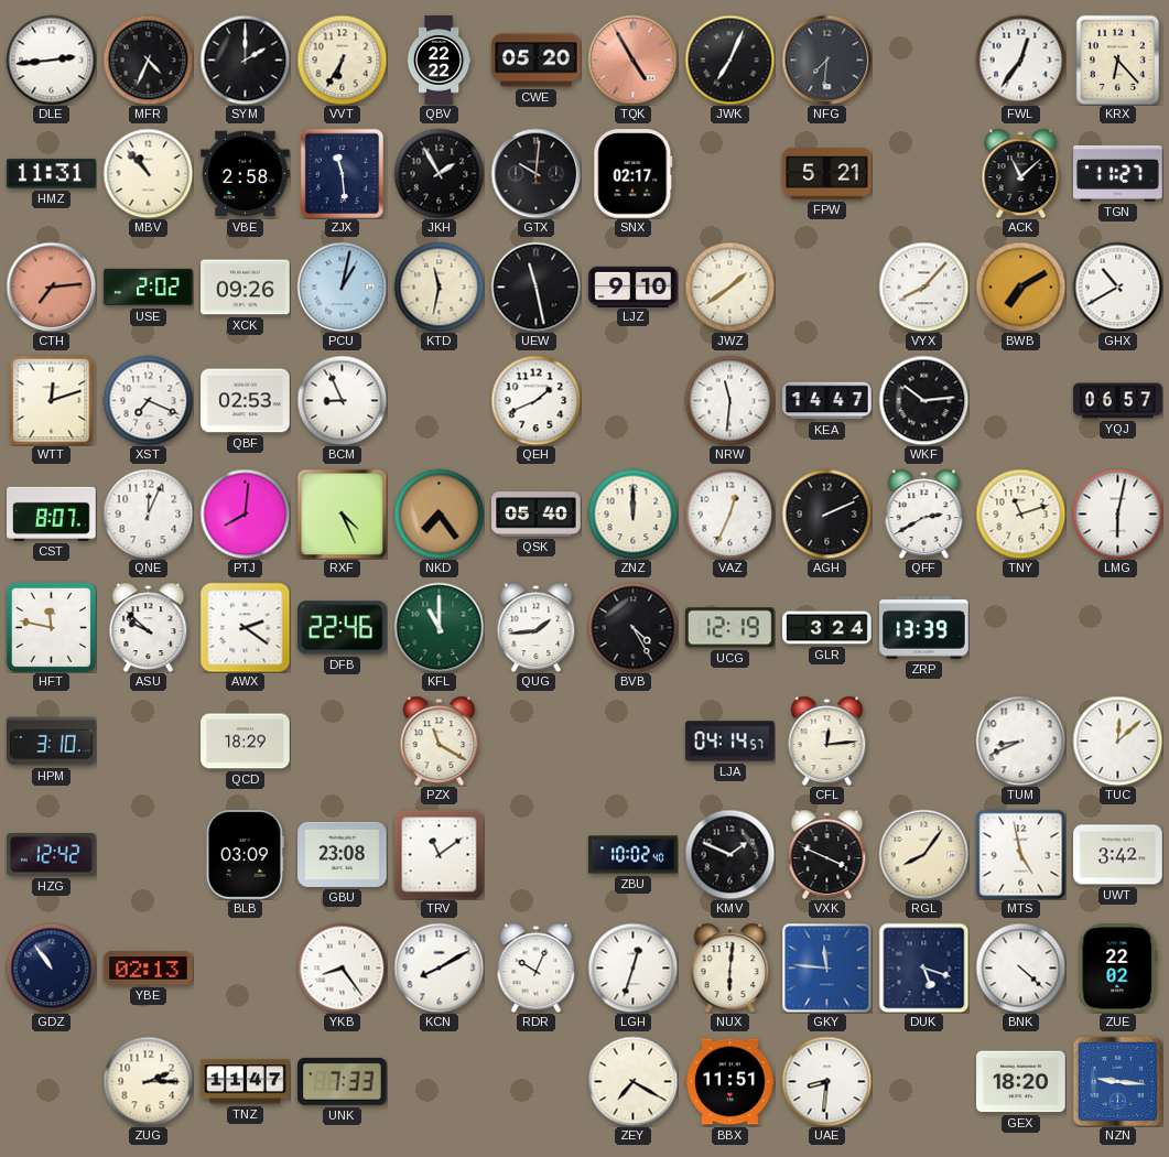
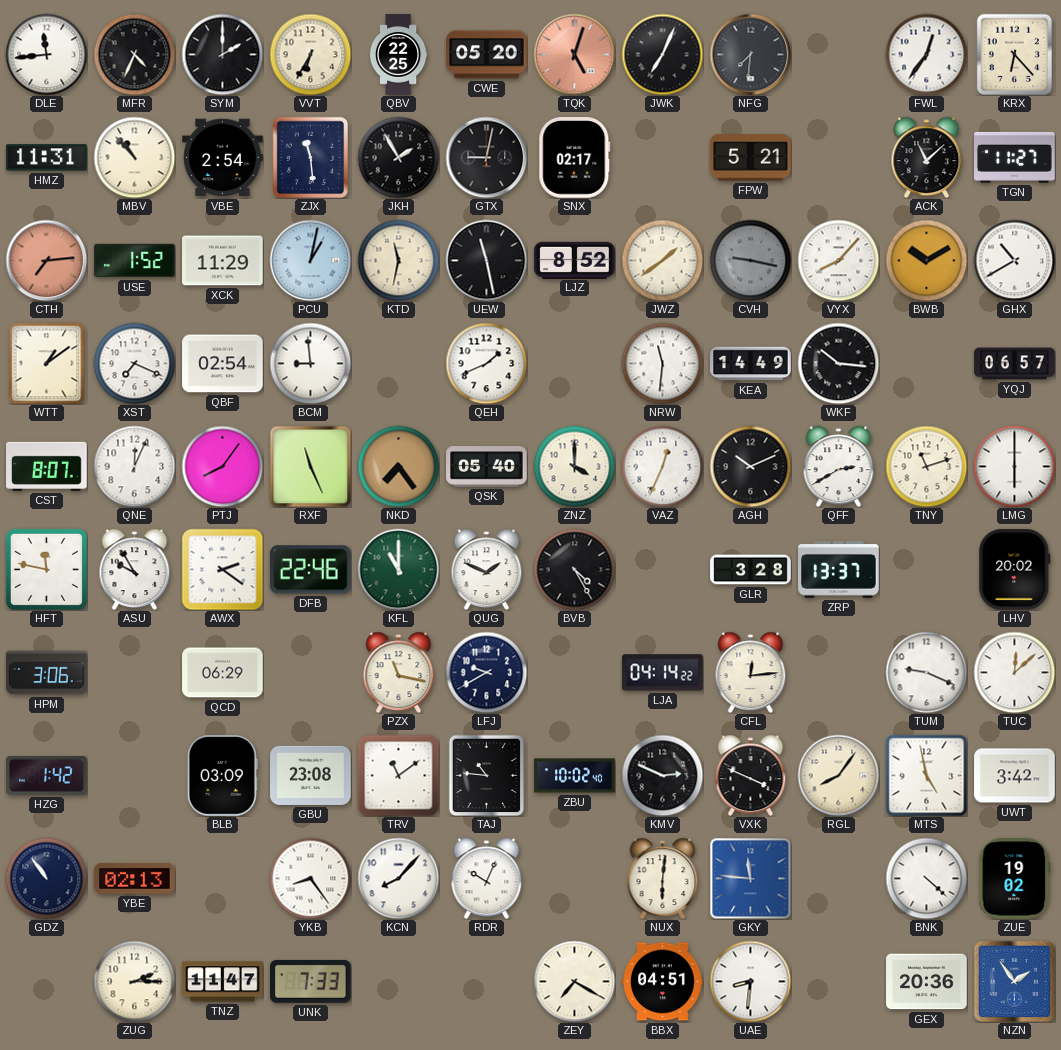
DLE: 2:44 -> 11:44 (46, 54)
QBV: 22:22 -> 22:25 (398, 55)
TQK: 4:55 -> 5:03 (574, 54)
VBE: 2:58 -> 2:54 (223, 158)
GTX: 10:01 -> 9:02 (486, 157)
USE: 2:02 -> 1:52 (135, 261)
XCK: 09:26 -> 11:29 (223, 261)
LJZ: 9:10 -> 8:52 (575, 260)
CVH: none -> 9:17 (750, 260)
BWB: 7:10 -> 10:10 (926, 260)
WTT: 12:12 -> 1:09 (47, 363)
QBF: 02:53 -> 02:54 (223, 364)
BCM: 8:56 -> 8:59 (310, 363)
KEA: 14:47 -> 14:49 (751, 364)
WKF: 10:14 -> 10:16 (838, 363)
PTJ: 8:01 -> 8:06 (222, 466)
RXF: 4:26 -> 11:26 (310, 466)
ZNZ: 12:00 -> 4:00 (574, 466)
AGH: 2:11 -> 10:11 (750, 466)
LMG: 6:02 -> 6:00 (1014, 466)
ASU: 9:52 -> 9:55 (135, 569)
QUG: 1:44 -> 1:49 (487, 569)
UCG: 12:19 -> none (730, 628)
GLR: 3:24 -> 3:28 (751, 570)
ZRP: 13:39 -> 13:37 (839, 569)
LHV: none -> 20:02 (1015, 570)
HPM: 3:10 -> 3:06 (47, 673)
QCD: 18:29 -> 06:29 (223, 673)
PZX: 11:20 -> 11:17 (399, 672)
LFJ: none -> 9:40 (486, 672)
LJA: 04:14:57 -> 04:14:22 (663, 673)
TUM: 8:41 -> 9:19 (926, 672)
HZG: 12:42 -> 1:42 (47, 776)
TAJ: none -> 10:46 (487, 775)
KMV: 1:49 -> 2:49 (662, 775)
KCN: 8:10 -> 8:07 (398, 878)
LGH: 12:33 -> none (632, 967)
DUK: 5:18 -> none (923, 967)
ZUE: 22:02 -> 19:02 (1015, 879)
BBX: 11:51 -> 04:51 (663, 982)
GEX: 18:20 -> 20:36 (927, 982)
NZN: 9:16 -> 1:54 (1014, 981)
